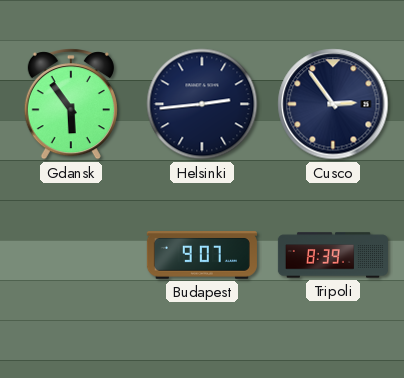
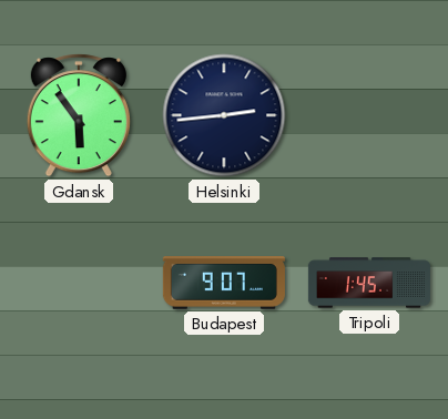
Cusco: 2:54 -> none (333, 104)
Tripoli: 8:39 -> 1:45 (369, 283)
